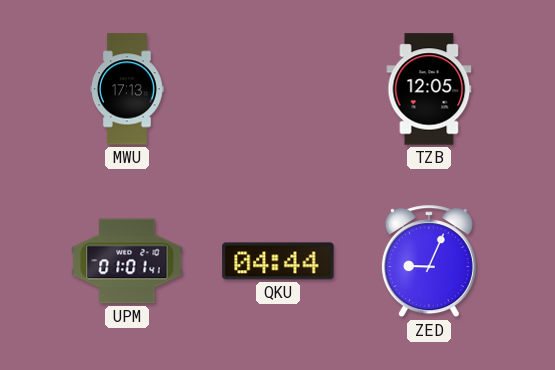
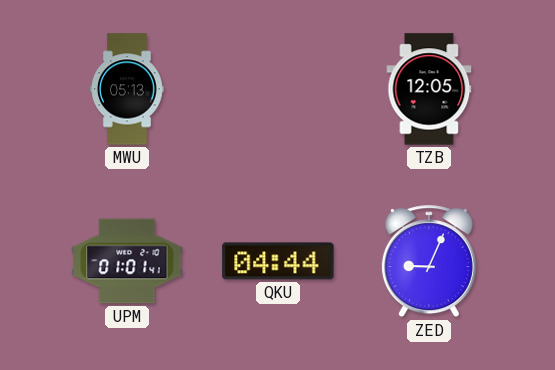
MWU: 17:13 -> 05:13 (128, 89)
